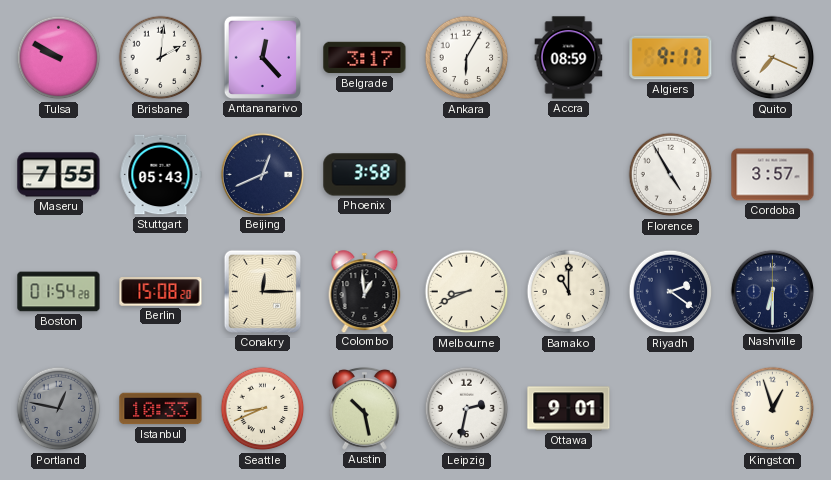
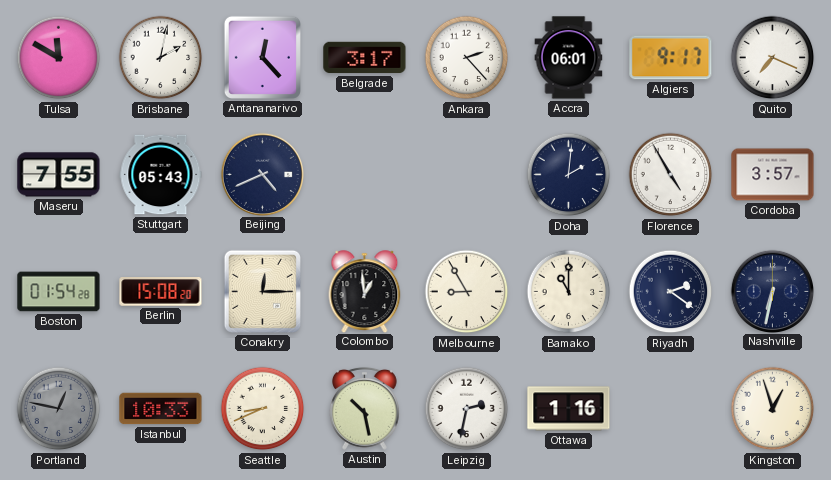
Tulsa: 9:50 -> 11:50 (59, 58)
Brisbane: 2:01 -> 2:02 (161, 58)
Ankara: 6:05 -> 2:23 (467, 58)
Accra: 08:59 -> 06:01 (569, 58)
Beijing: 12:41 -> 4:41 (262, 174)
Phoenix: 3:58 -> none (365, 175)
Doha: none -> 2:01 (569, 175)
Melbourne: 8:41 -> 8:55 (467, 292)
Nashville: 6:30 -> 6:32 (772, 291)
Ottawa: 9:01 -> 1:16 (569, 409)
